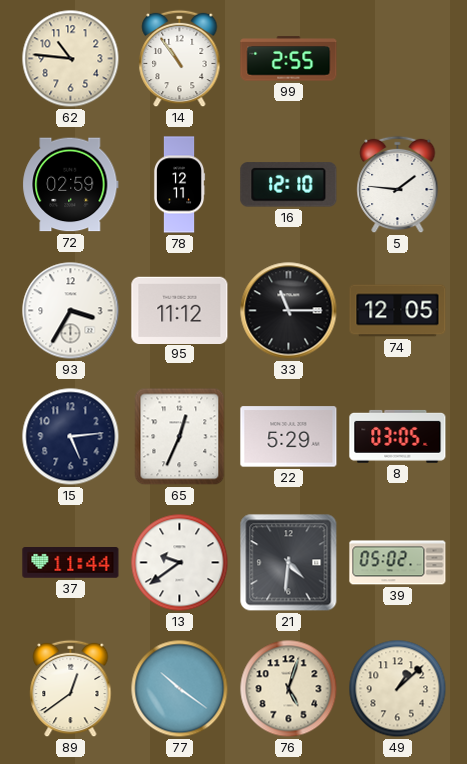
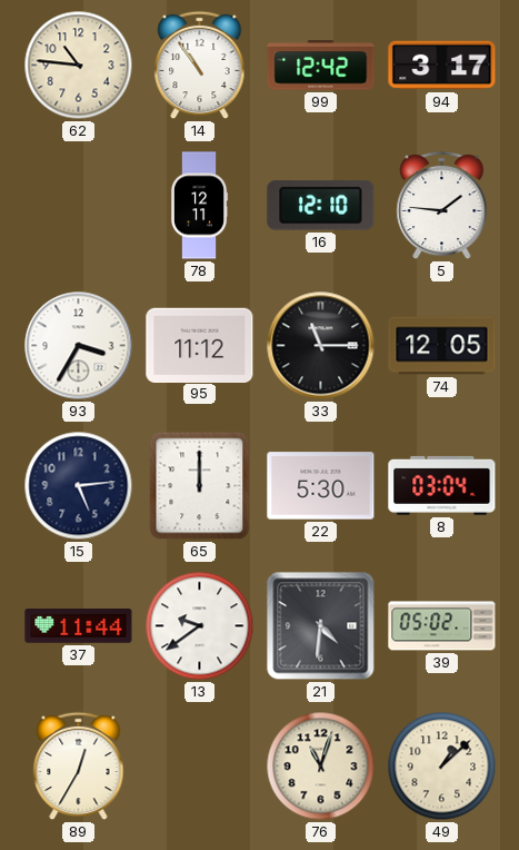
99: 2:55 -> 12:42 (321, 66)
94: none -> 3:17 (442, 66)
72: 02:59 -> none (71, 185)
65: 12:34 -> 12:00 (200, 486)
22: 5:29 -> 5:30 (321, 486)
8: 03:05 -> 03:04 (442, 485)
89: 12:39 -> 12:35 (79, 767)
77: 10:21 -> none (180, 689)
76: 5:03 -> 11:03 (321, 767)
